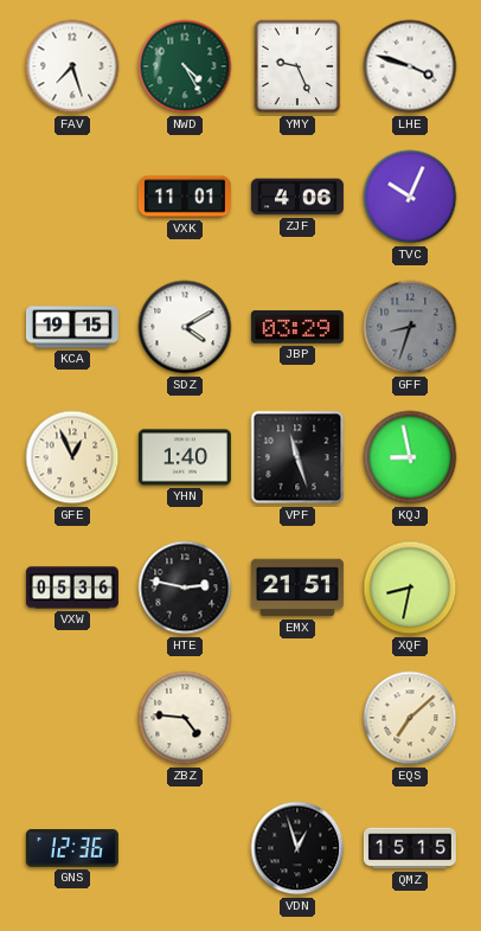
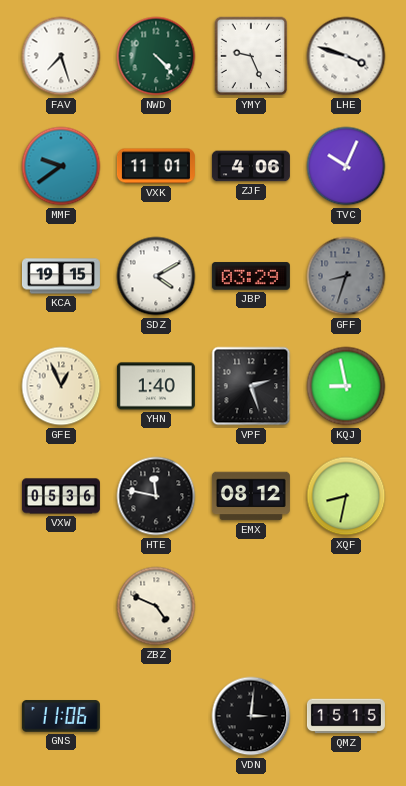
NWD: 4:25 -> 4:23 (156, 56)
MMF: none -> 9:39 (61, 166)
VPF: 11:27 -> 2:27 (251, 386)
HTE: 2:47 -> 11:47 (156, 496)
EMX: 21:51 -> 08:12 (251, 496)
ZBZ: 4:46 -> 4:49 (156, 606)
EQS: 7:08 -> none (410, 718)
GNS: 12:36 -> 11:06 (61, 716)
VDN: 12:57 -> 3:01 (251, 716)
